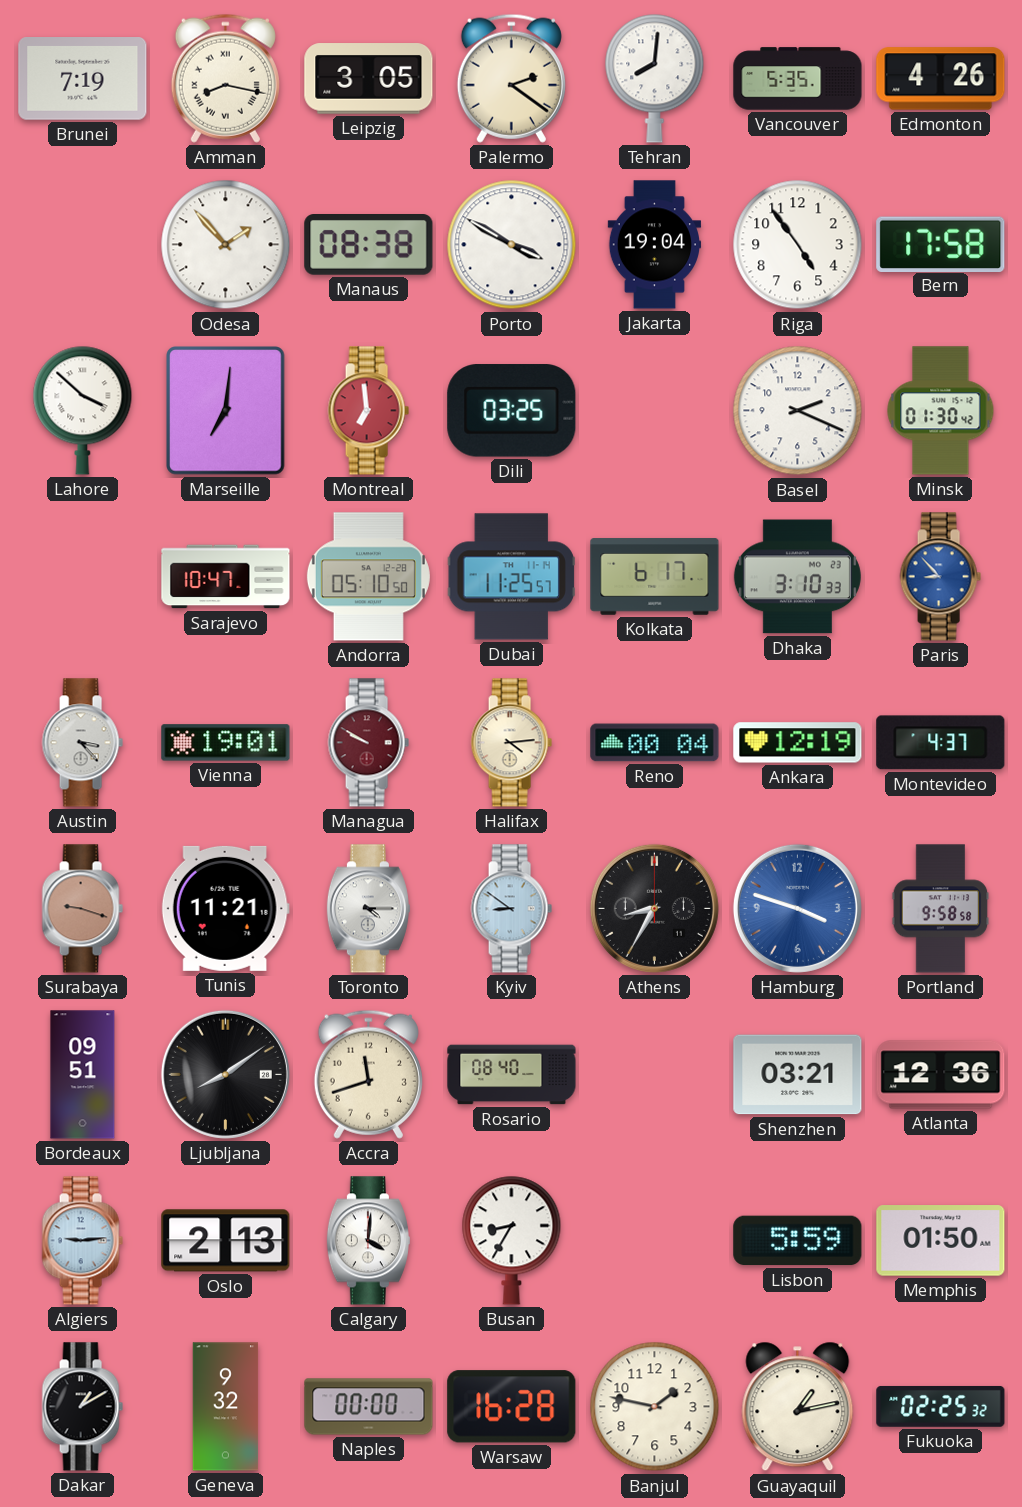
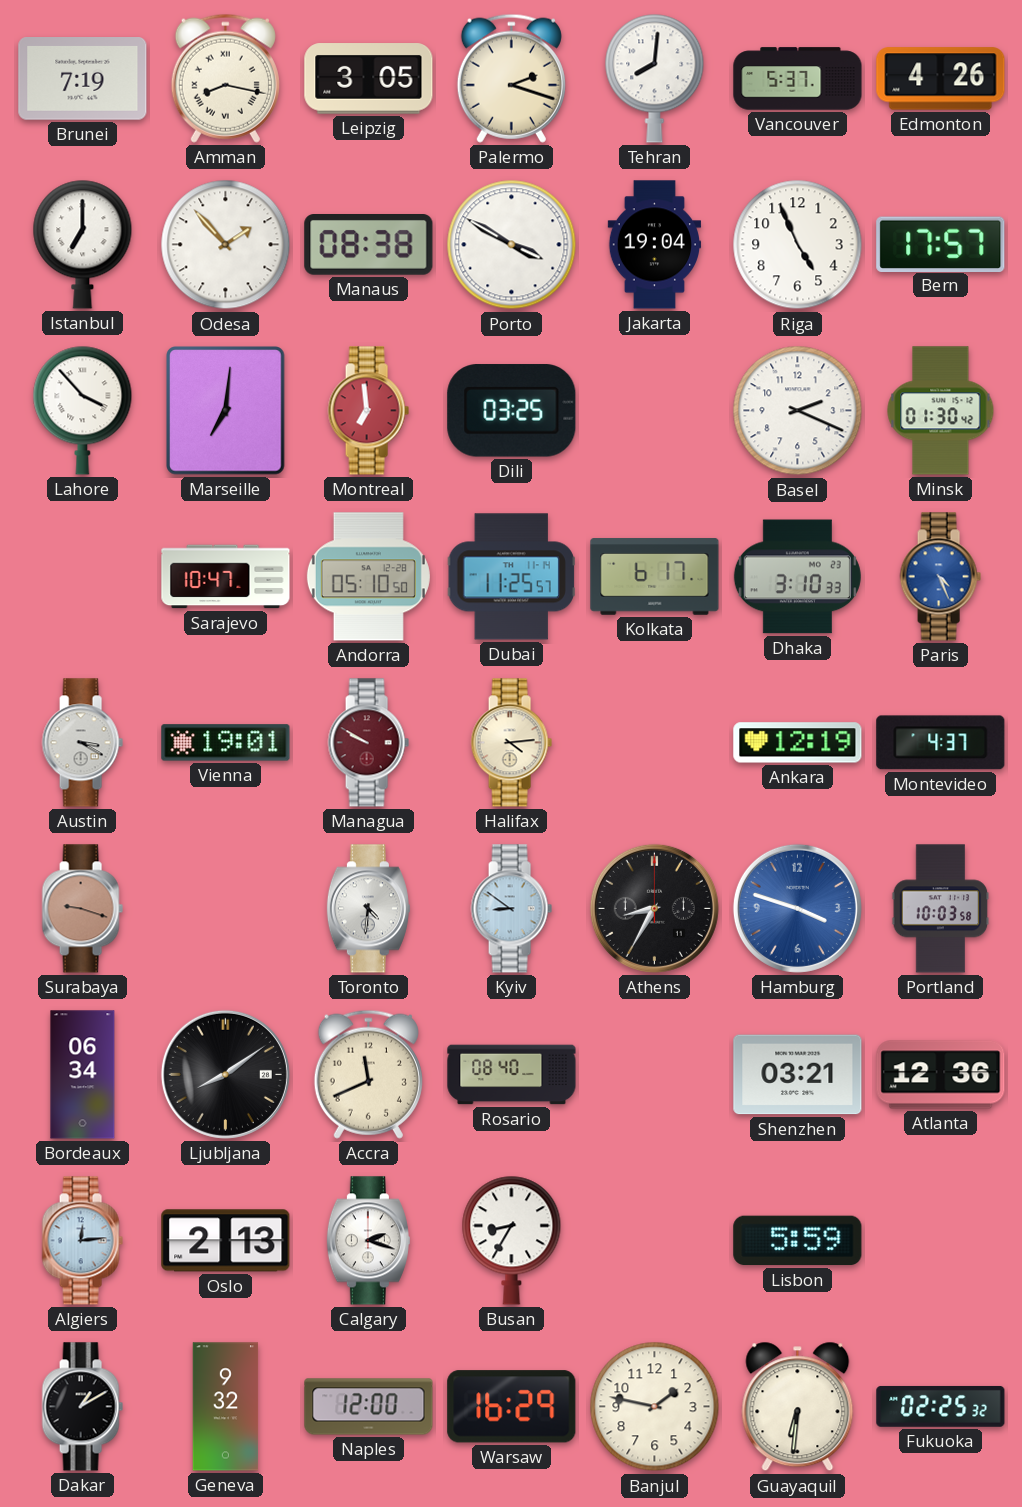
Palermo: 2:21 -> 2:18 (511, 78)
Vancouver: 5:35 -> 5:37 (798, 79)
Istanbul: none -> 7:00 (83, 244)
Riga: 4:54 -> 4:56 (798, 245)
Bern: 17:58 -> 17:57 (941, 244)
Lahore: 3:52 -> 3:53 (83, 410)
Paris: 8:53 -> 4:26 (940, 577)
Austin: 3:23 -> 3:20 (82, 743)
Reno: 00:04 -> none (655, 743)
Tunis: 11:21 -> none (225, 908)
Toronto: 4:15 -> 4:31 (368, 909)
Portland: 9:58 -> 10:03 (941, 909)
Bordeaux: 09:51 -> 06:34 (83, 1075)
Accra: 11:42 -> 11:41 (368, 1074)
Algiers: 9:14 -> 12:14 (82, 1241)
Calgary: 4:01 -> 2:18 (368, 1241)
Memphis: 01:50 -> none (941, 1241)
Naples: 00:00 -> 12:00 (369, 1407)
Warsaw: 16:28 -> 16:29 (512, 1407)
Guayaquil: 1:13 -> 6:31 (798, 1407)
